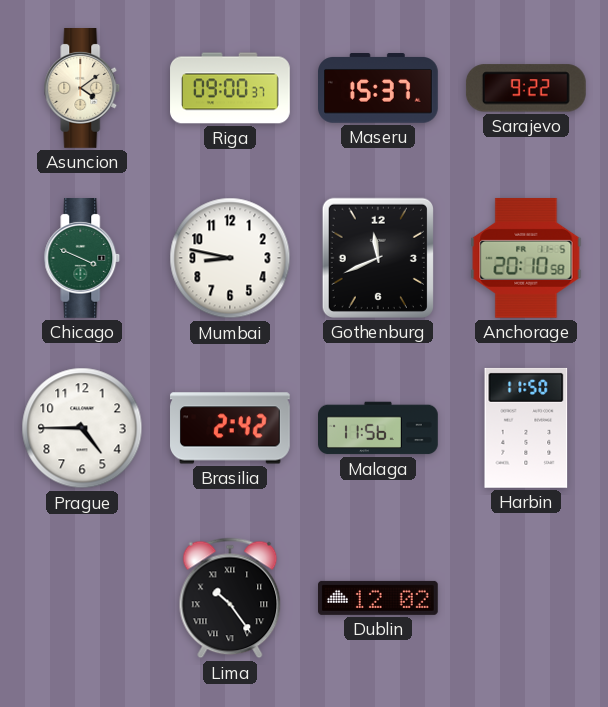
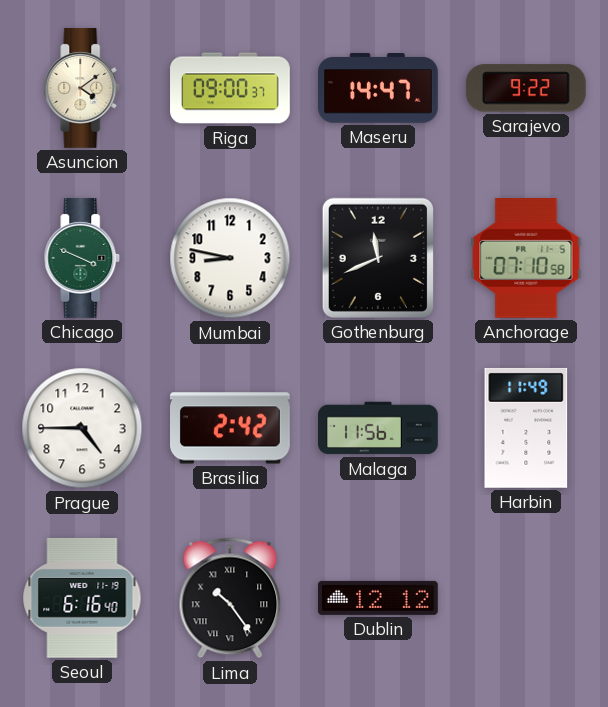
Maseru: 15:37 -> 14:47 (379, 88)
Anchorage: 20:10 -> 07:10 (526, 258)
Harbin: 11:50 -> 11:49 (526, 428)
Seoul: none -> 6:16 (82, 598)
Dublin: 12:02 -> 12:12 (379, 598)
